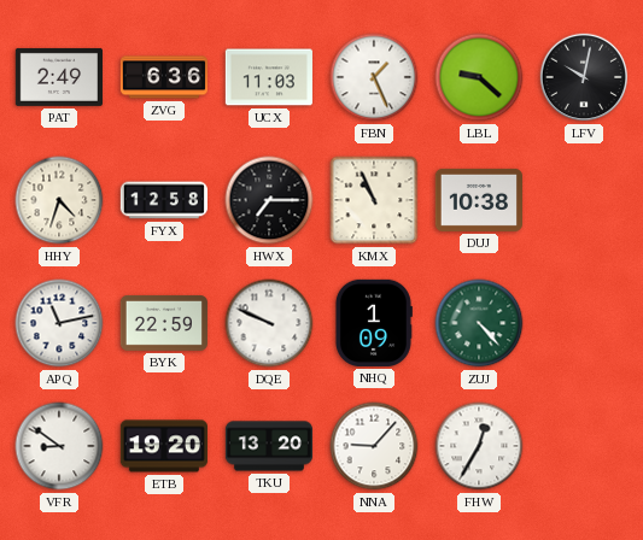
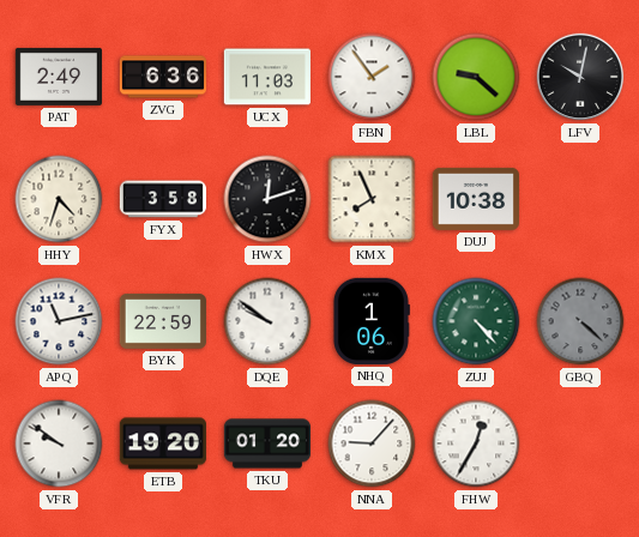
FBN: 1:26 -> 1:54 (372, 77)
FYX: 12:58 -> 3:58 (162, 199)
HWX: 7:15 -> 12:12 (267, 199)
KMX: 10:56 -> 7:56 (372, 199)
DQE: 9:49 -> 9:51 (267, 321)
NHQ: 1:09 -> 1:06 (370, 321)
GBQ: none -> 4:22 (580, 321)
VFR: 8:51 -> 9:51 (59, 444)
TKU: 13:20 -> 01:20 (266, 444)
